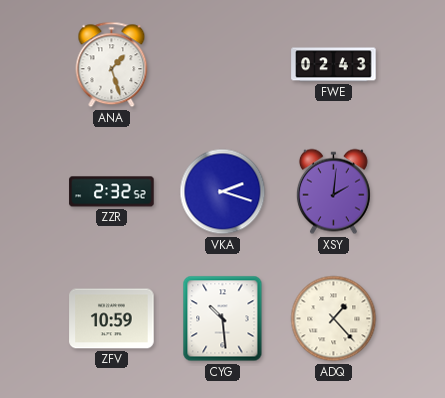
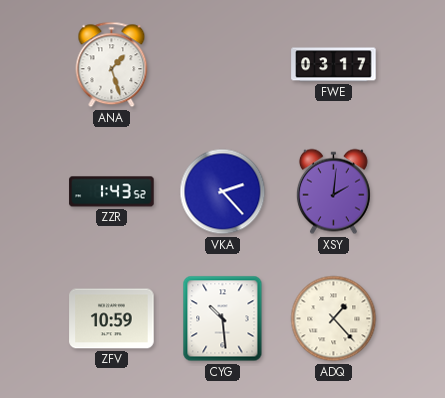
FWE: 02:43 -> 03:17 (334, 65)
ZZR: 2:32 -> 1:43 (112, 192)
VKA: 2:18 -> 2:23 (223, 192)
